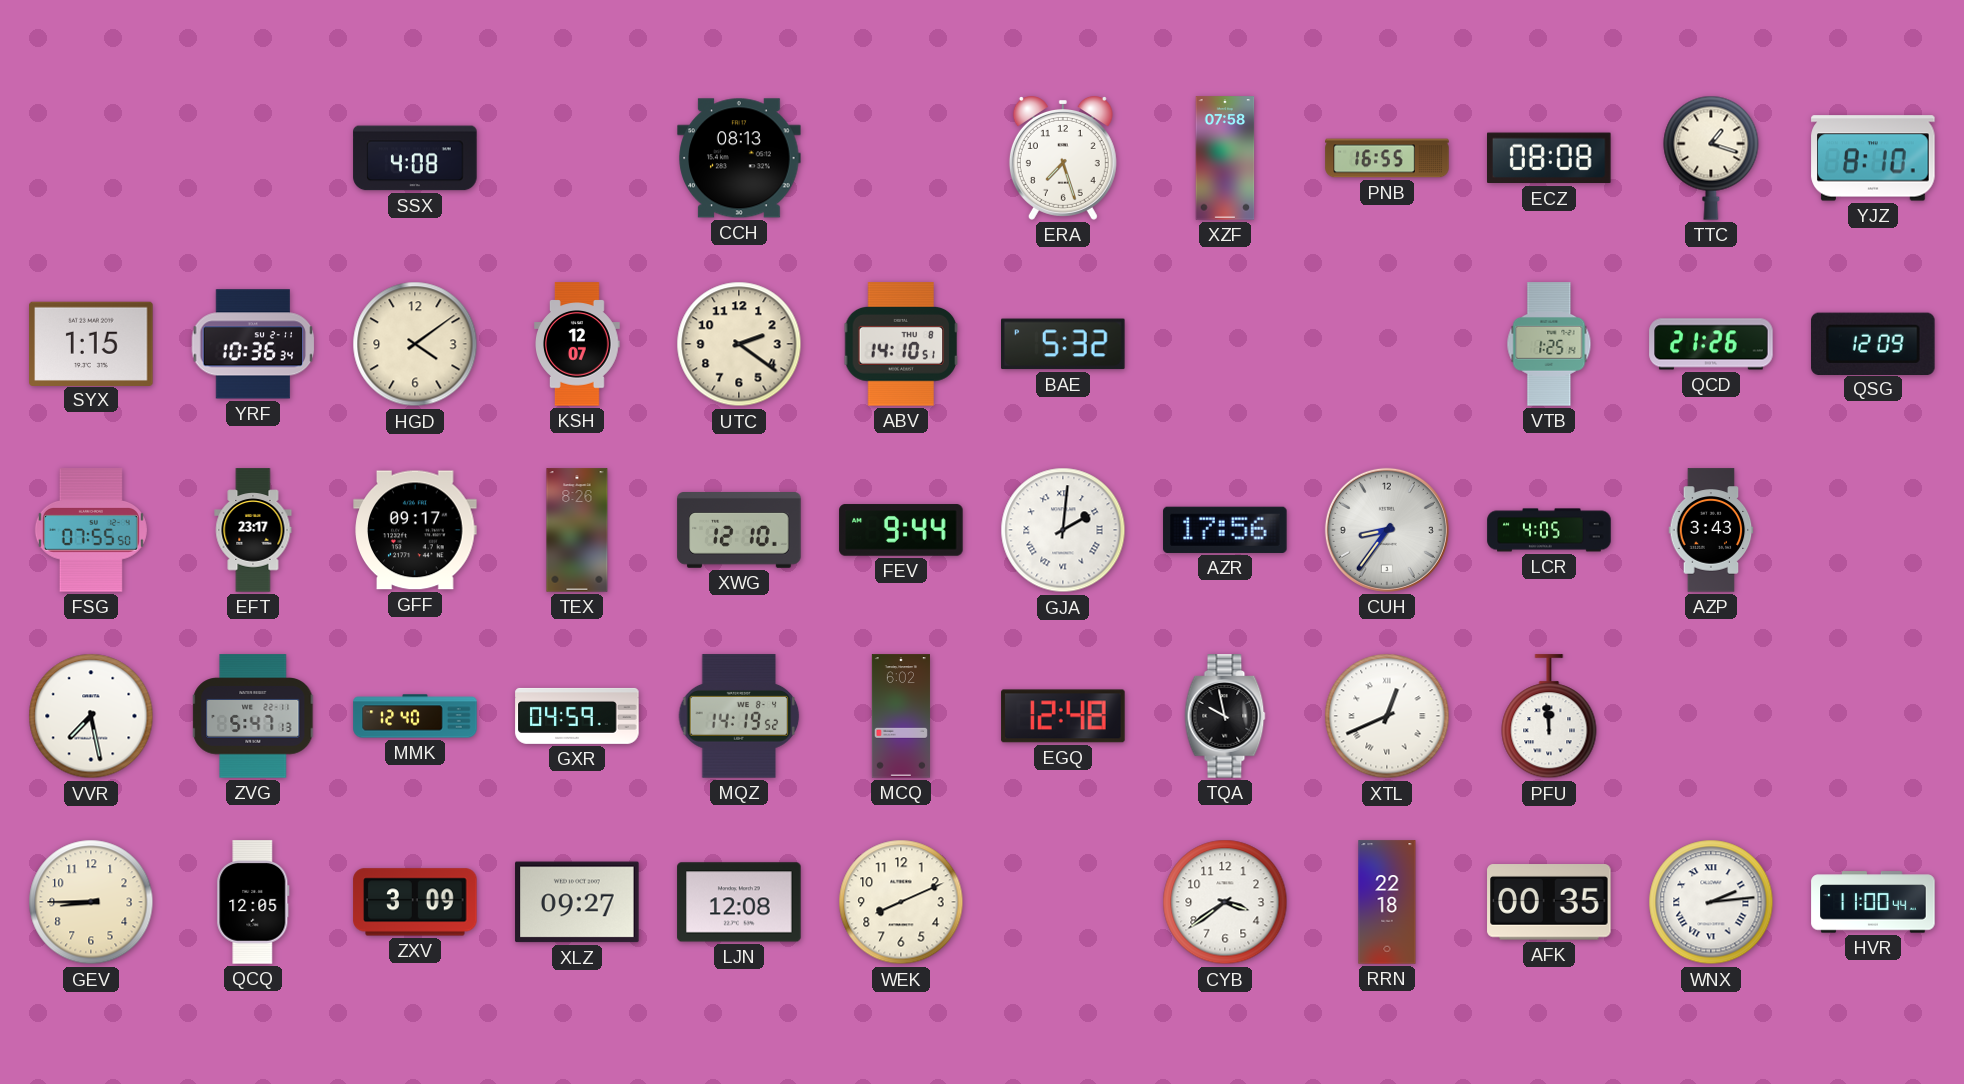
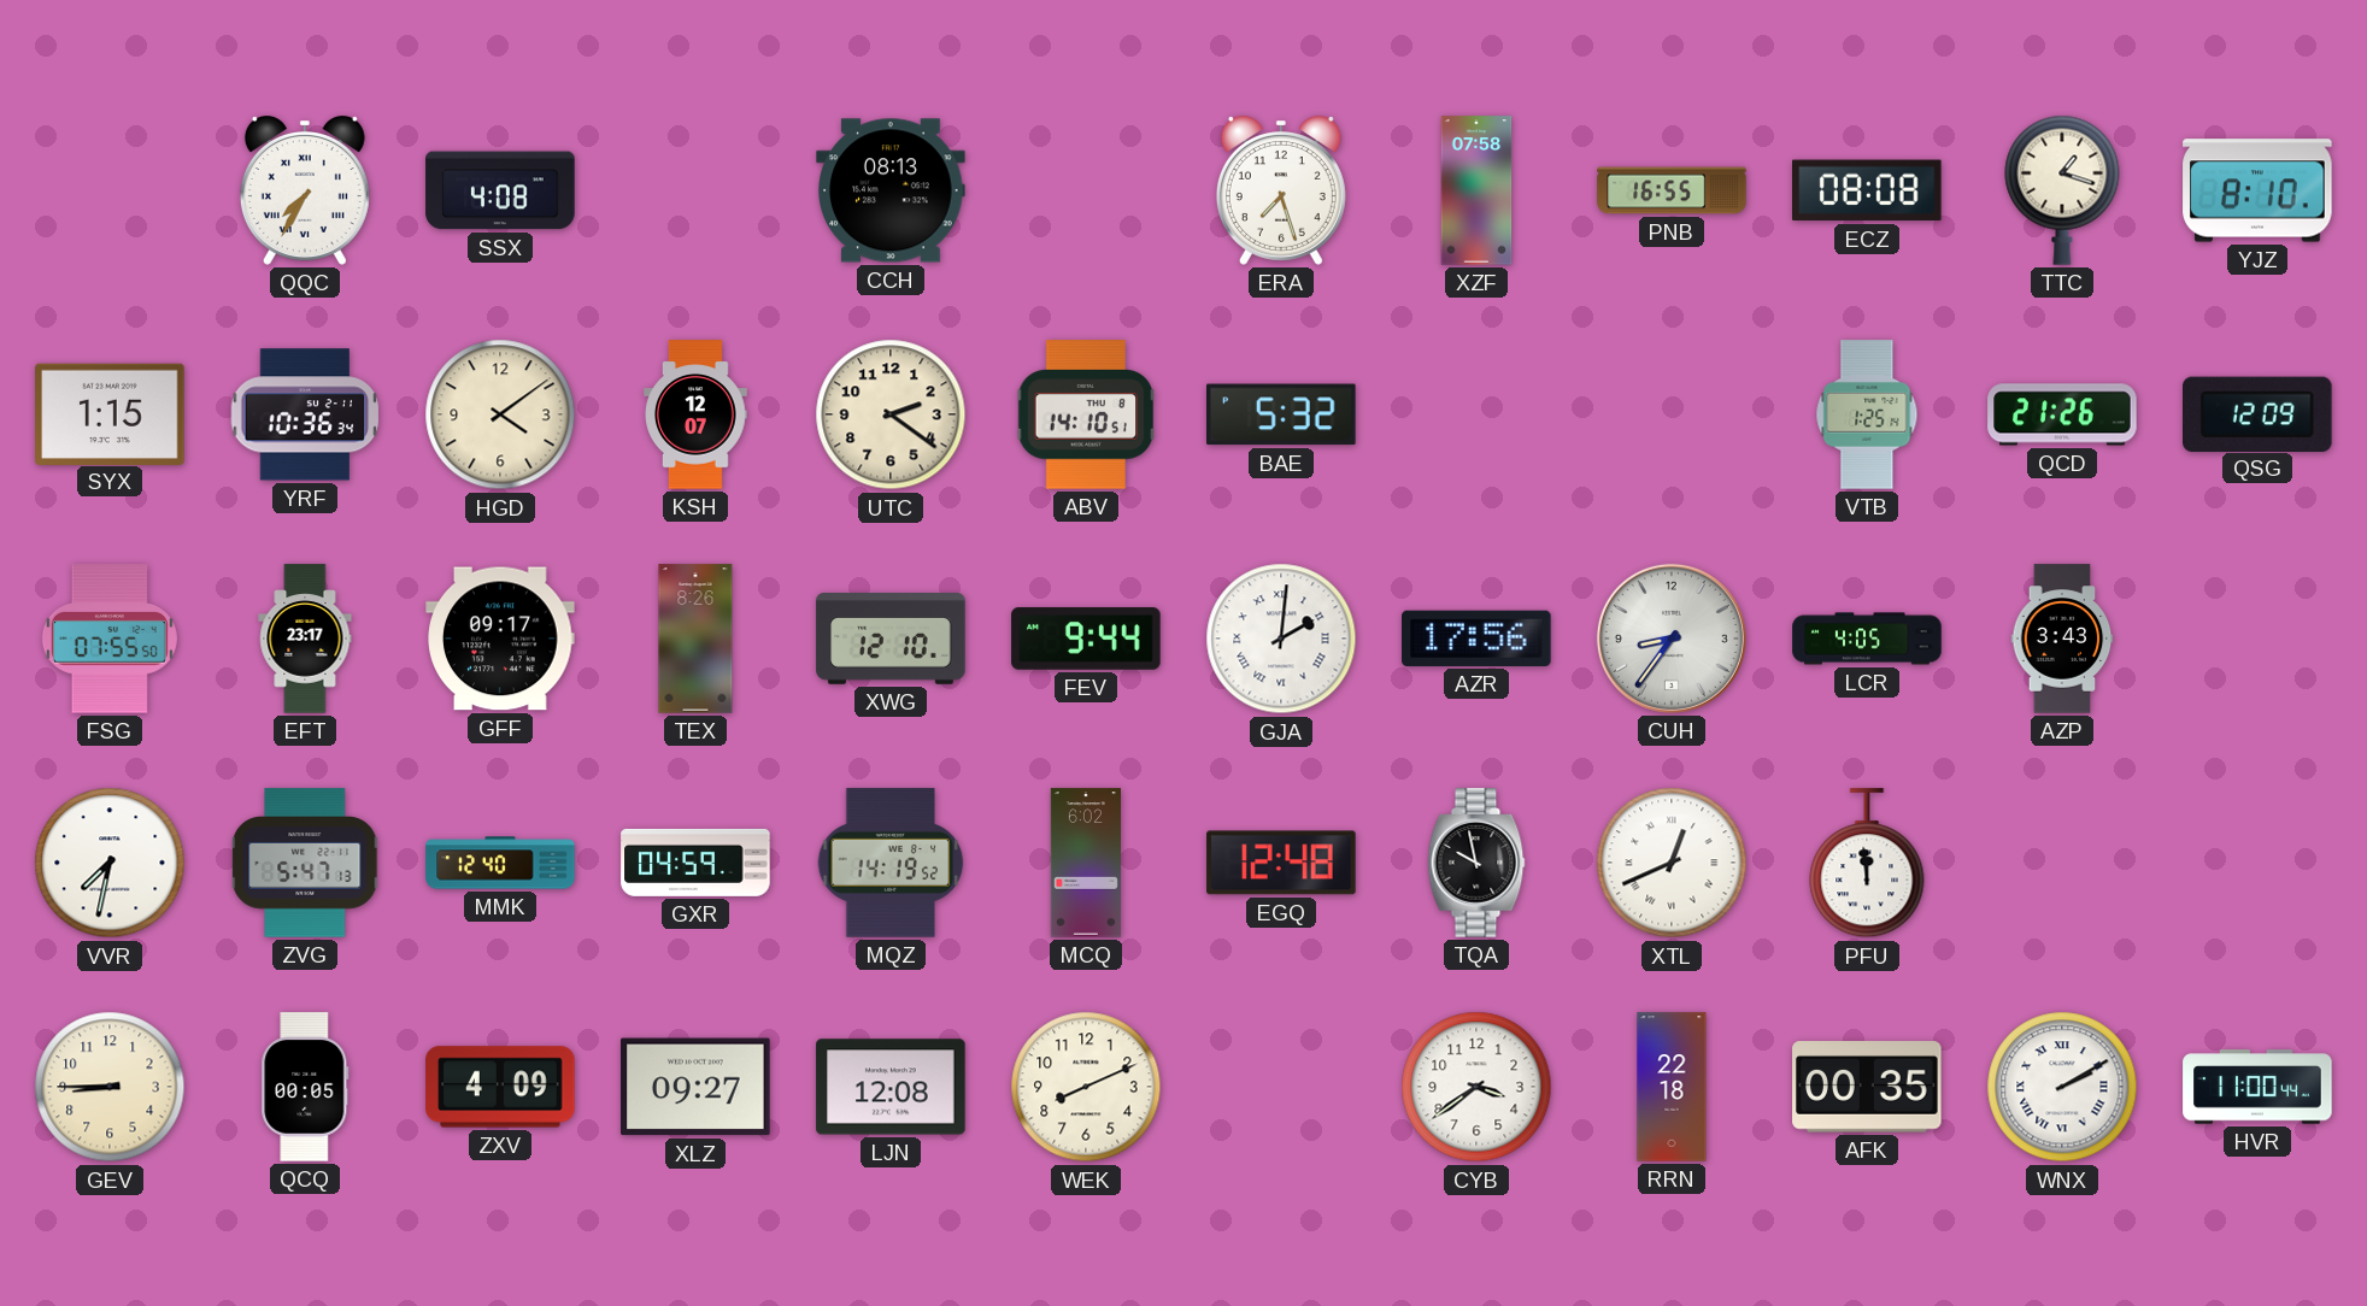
QQC: none -> 7:35 (305, 192)
VVR: 7:28 -> 7:32 (110, 863)
QCQ: 12:05 -> 00:05 (305, 1087)
ZXV: 3:09 -> 4:09 (500, 1087)
WNX: 2:14 -> 2:10 (2062, 1087)
